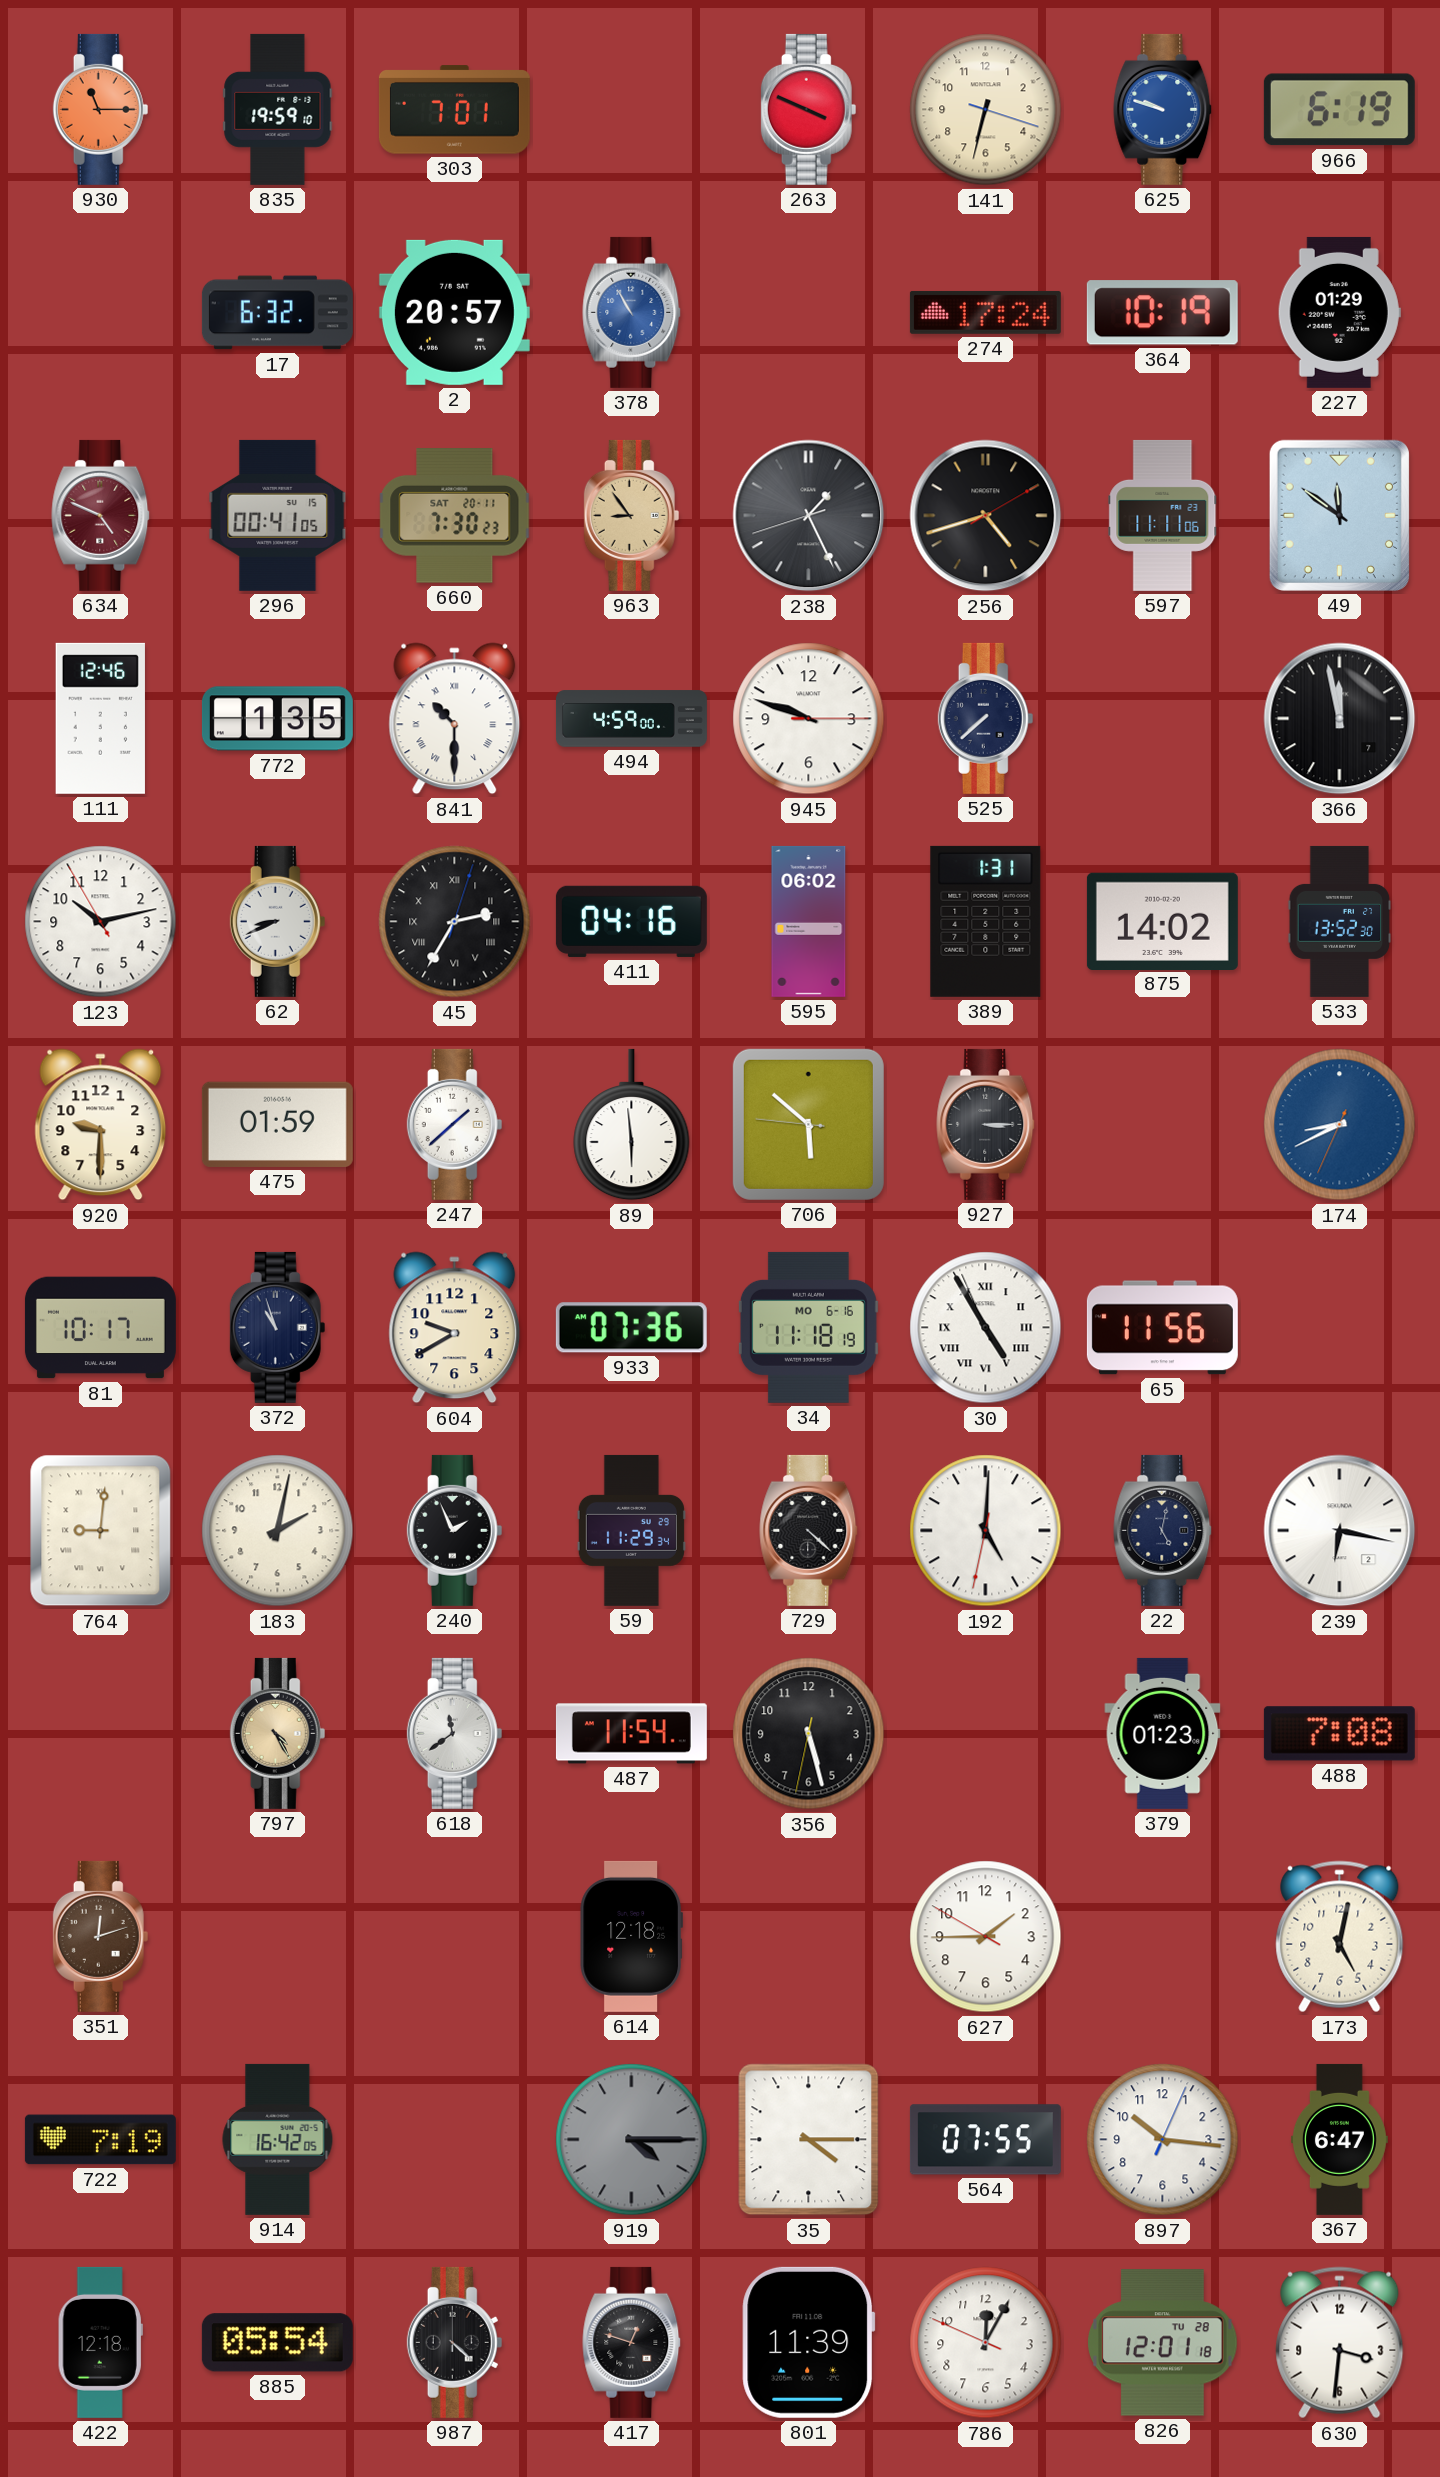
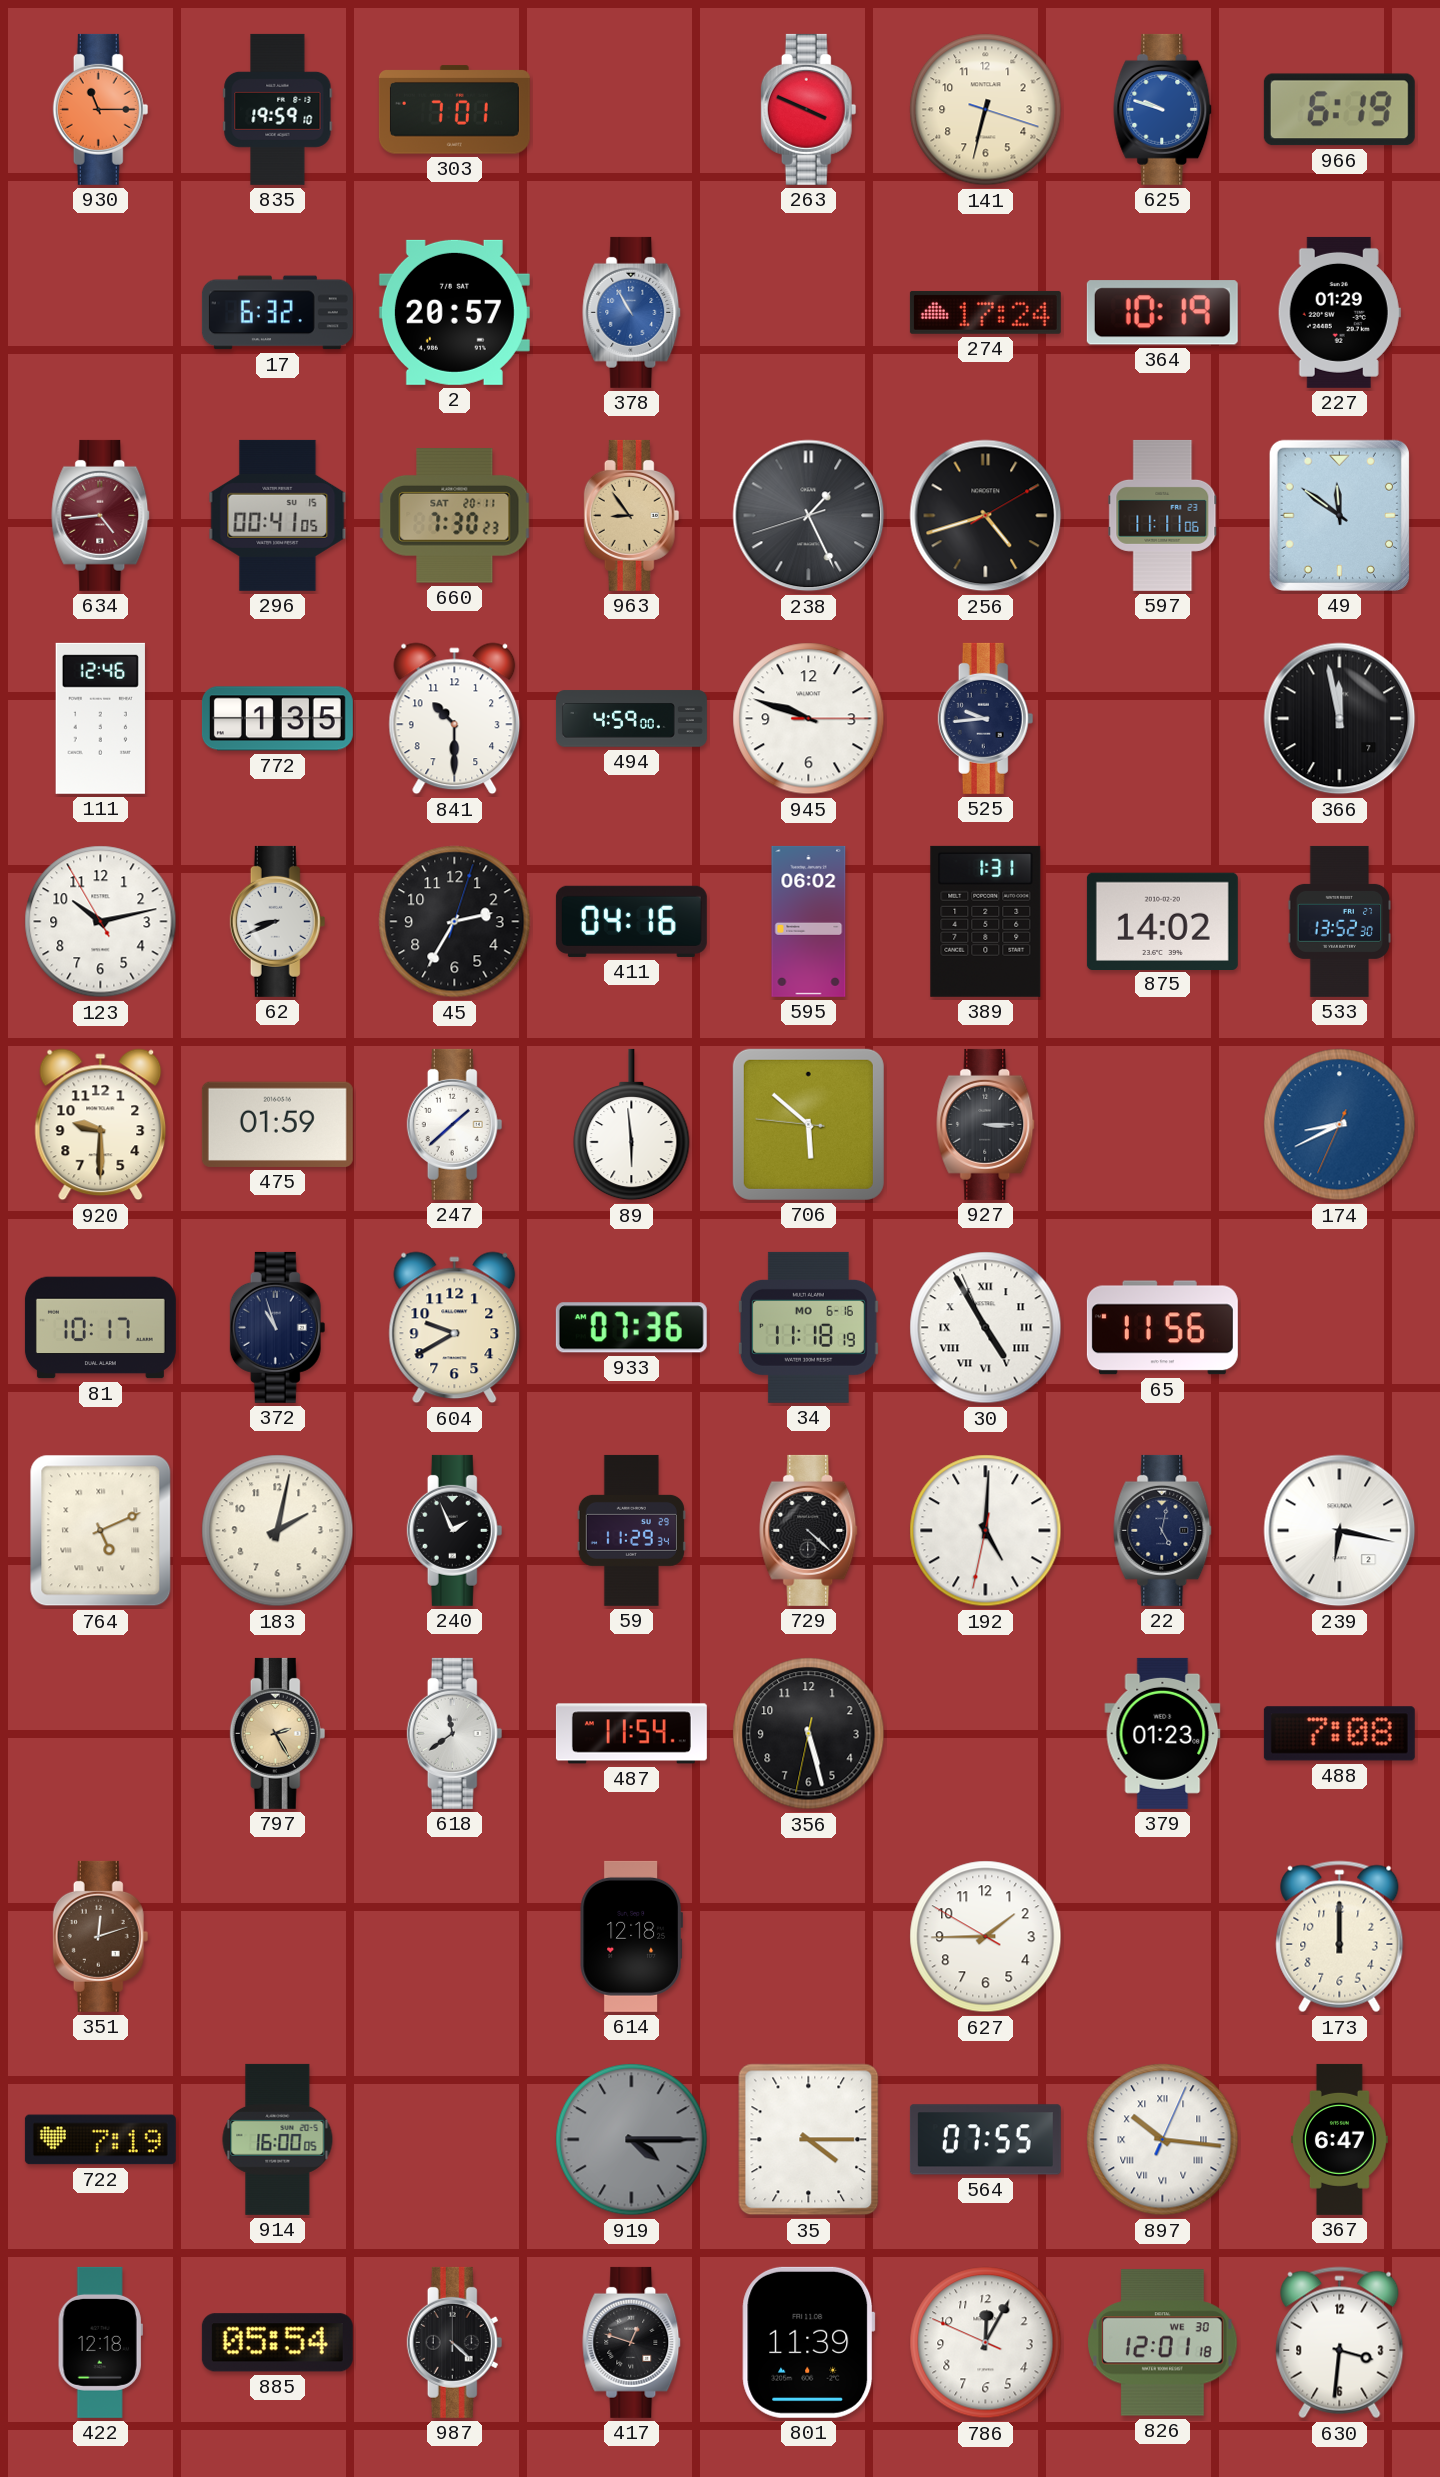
634: 4:49 -> 4:44 (101, 515)
841 numerals: Roman -> Arabic (455, 719)
525: 7:38 -> 9:44 (986, 718)
45 numerals: Roman -> Arabic (455, 922)
764: 9:01 -> 5:11 (101, 1531)
797: 4:25 -> 2:25 (278, 1733)
173: 5:02 -> 12:00 (1340, 1937)
914: 16:42 -> 16:00 (278, 2139)
897 numerals: Arabic -> Roman (1163, 2140)
826 date: TU 28 -> WE 30 (1163, 2343)
